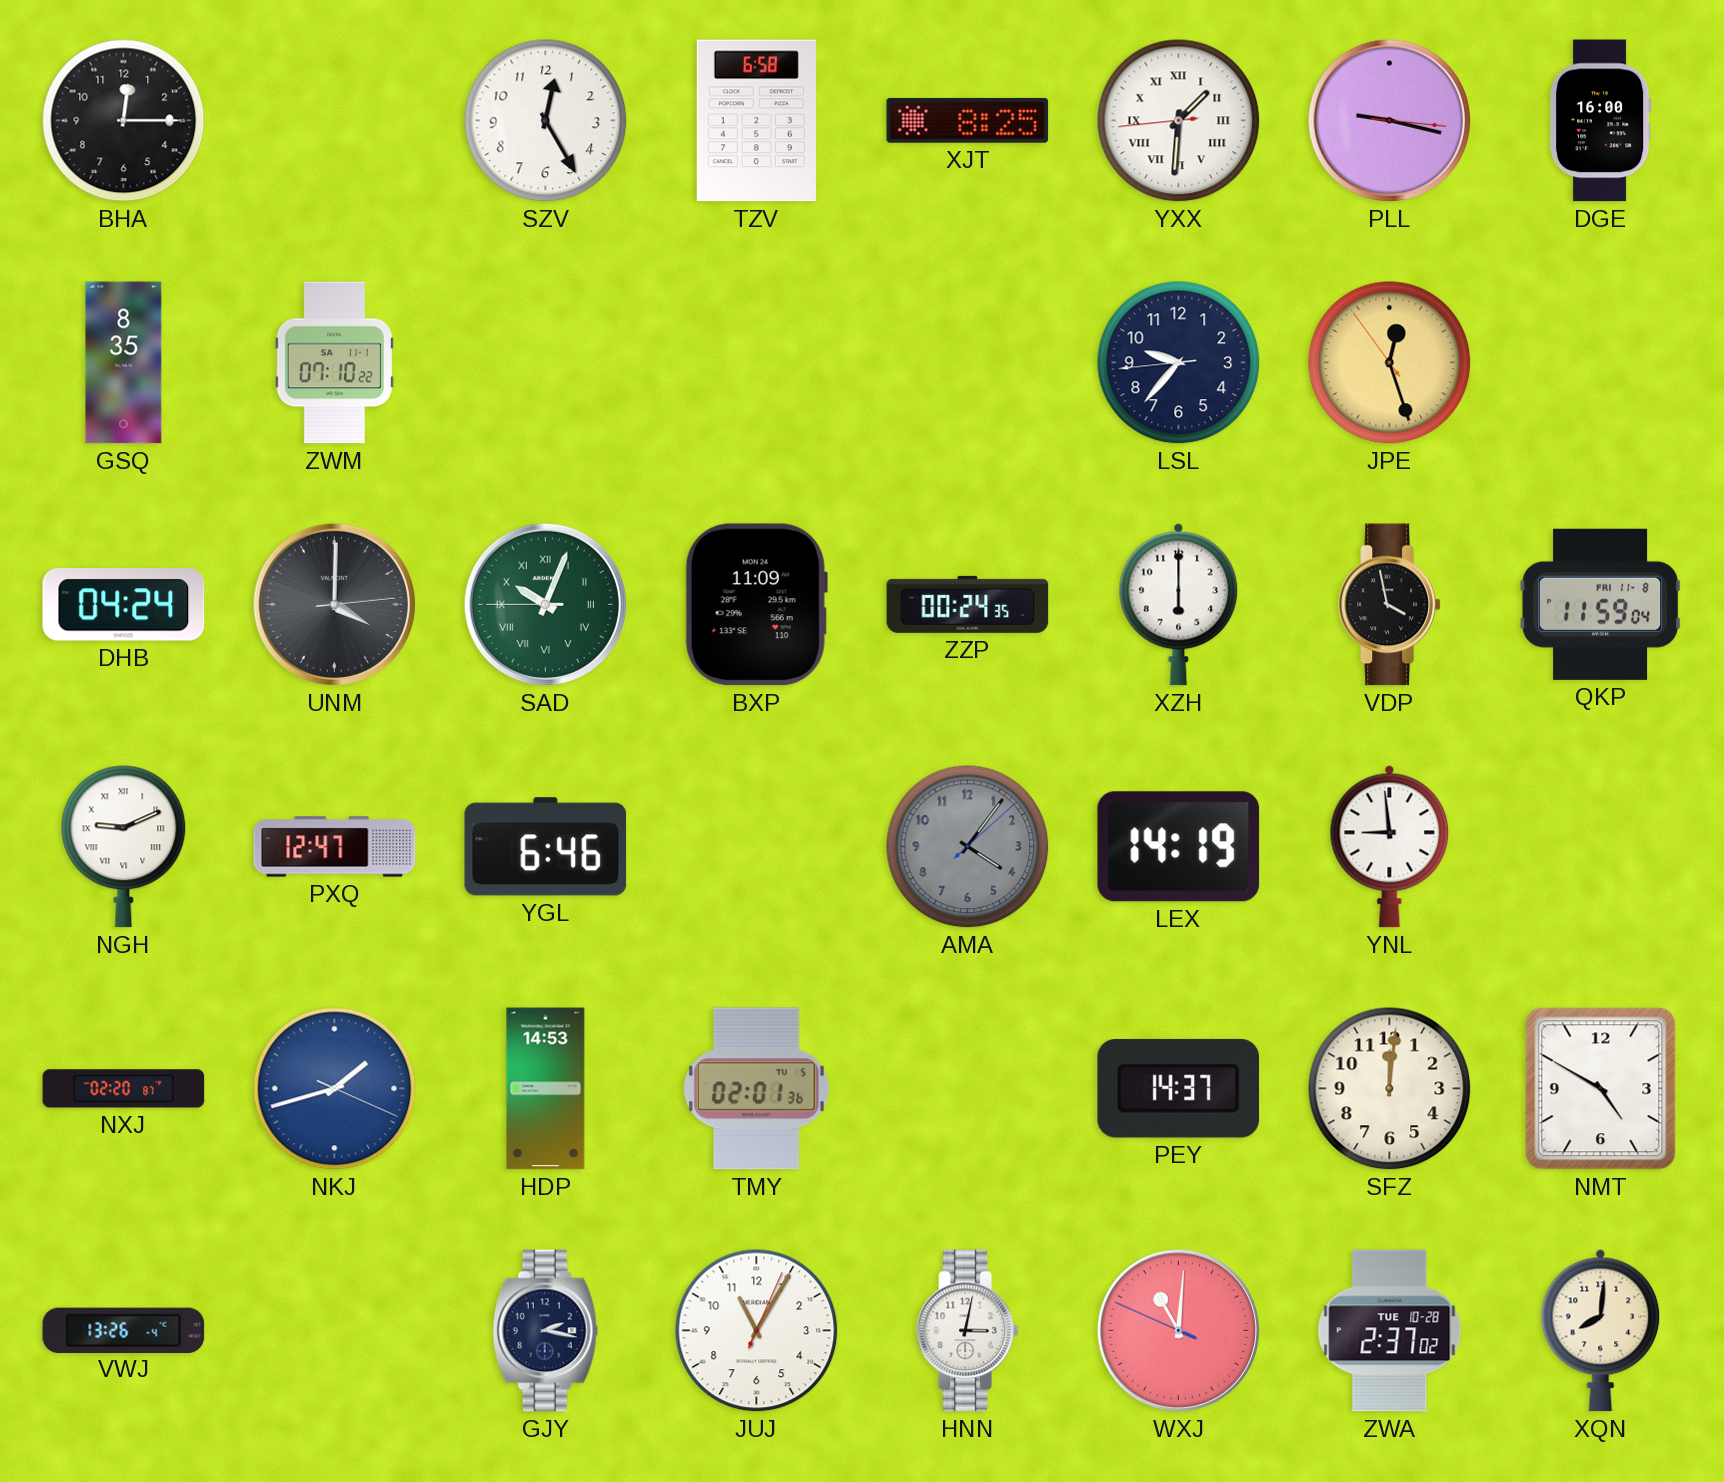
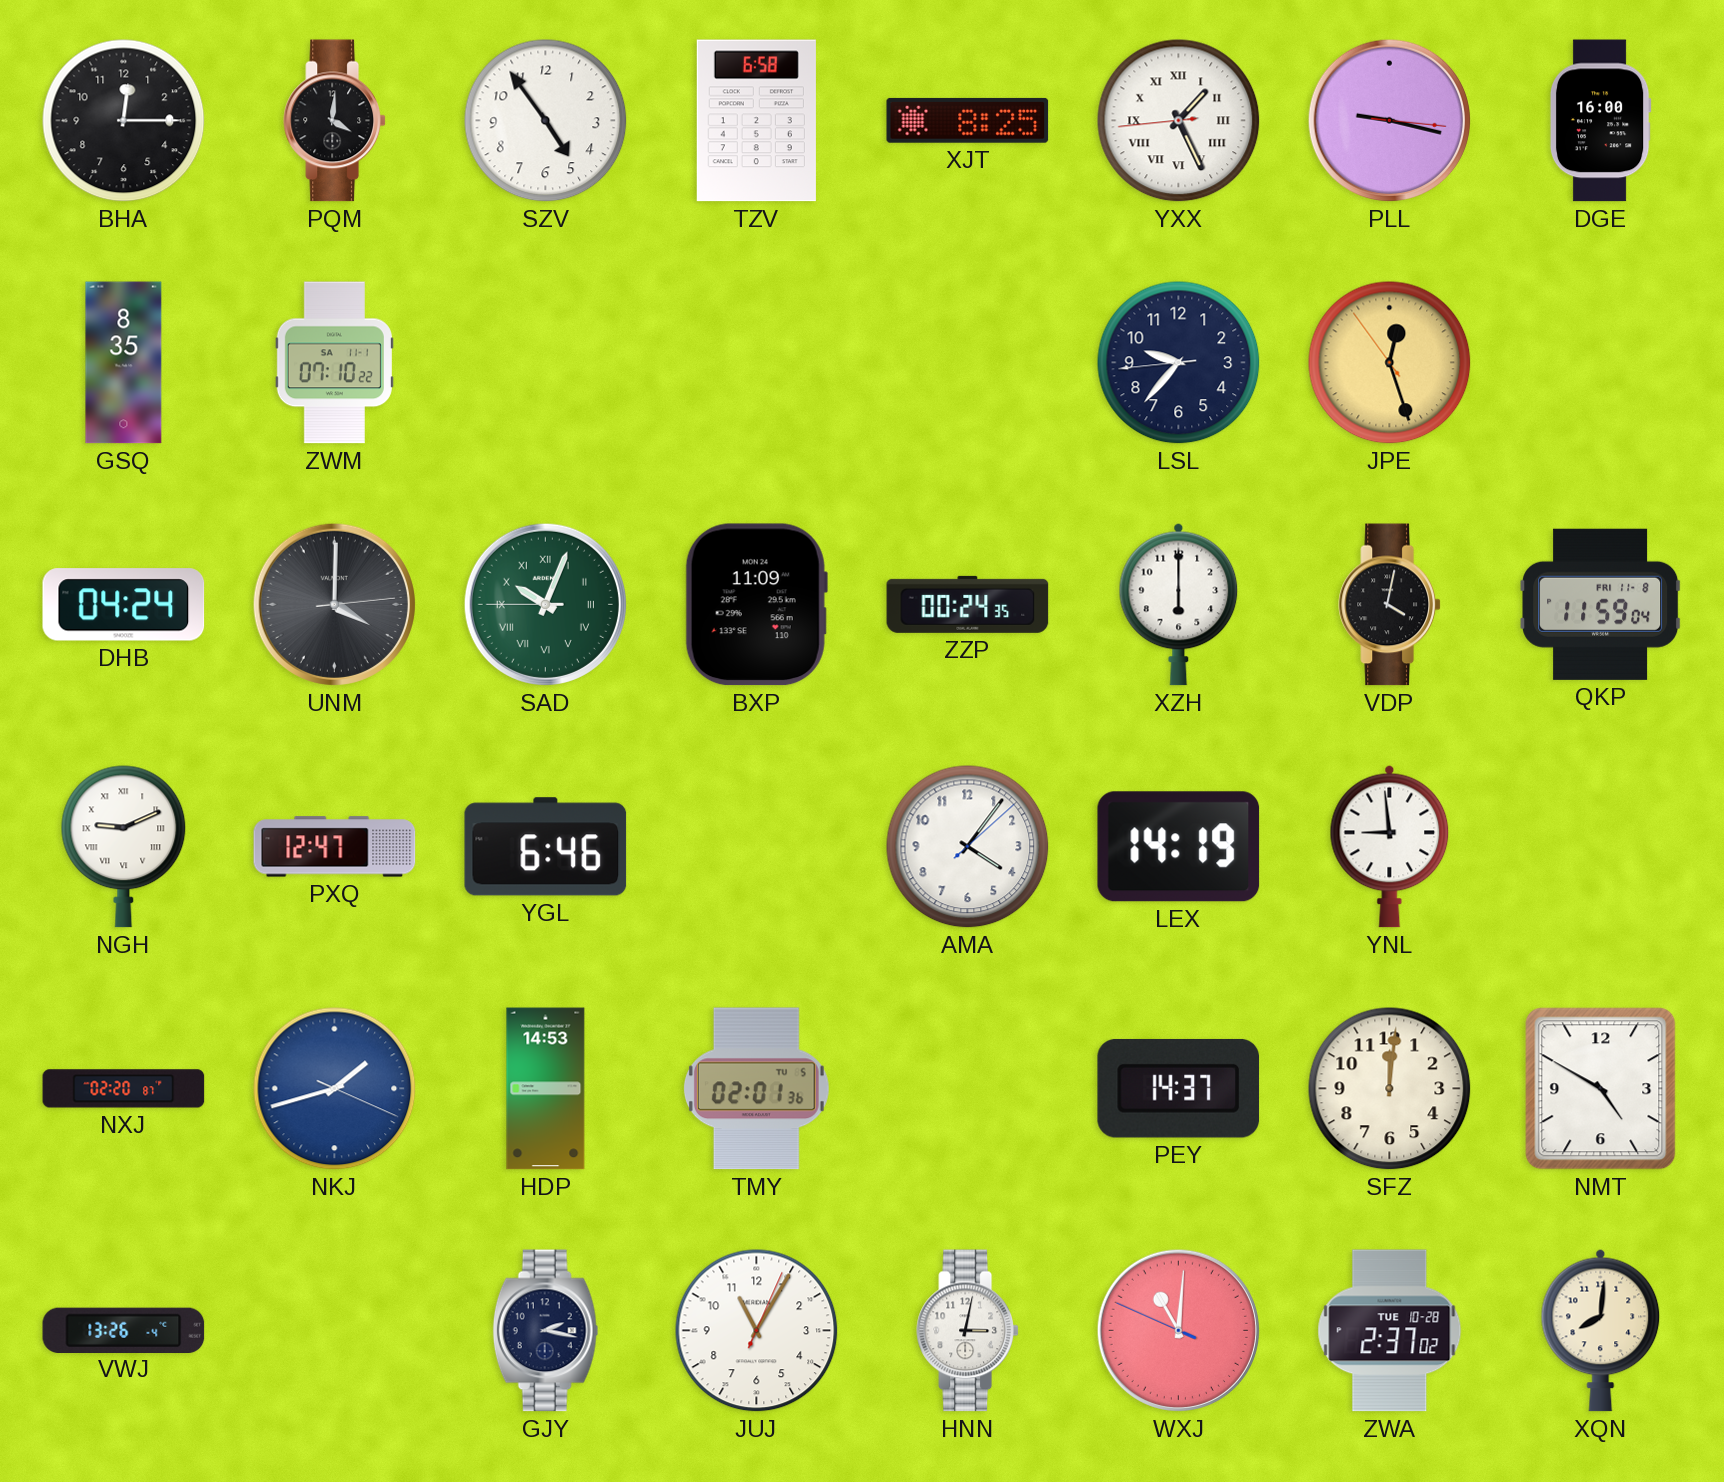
PQM: none -> 4:01 (334, 121)
SZV: 12:25 -> 4:54 (546, 121)
YXX: 1:30 -> 1:25 (1179, 121)
VDP: 3:58 -> 4:02 (1389, 605)
AMA dial: grey -> white (968, 847)
